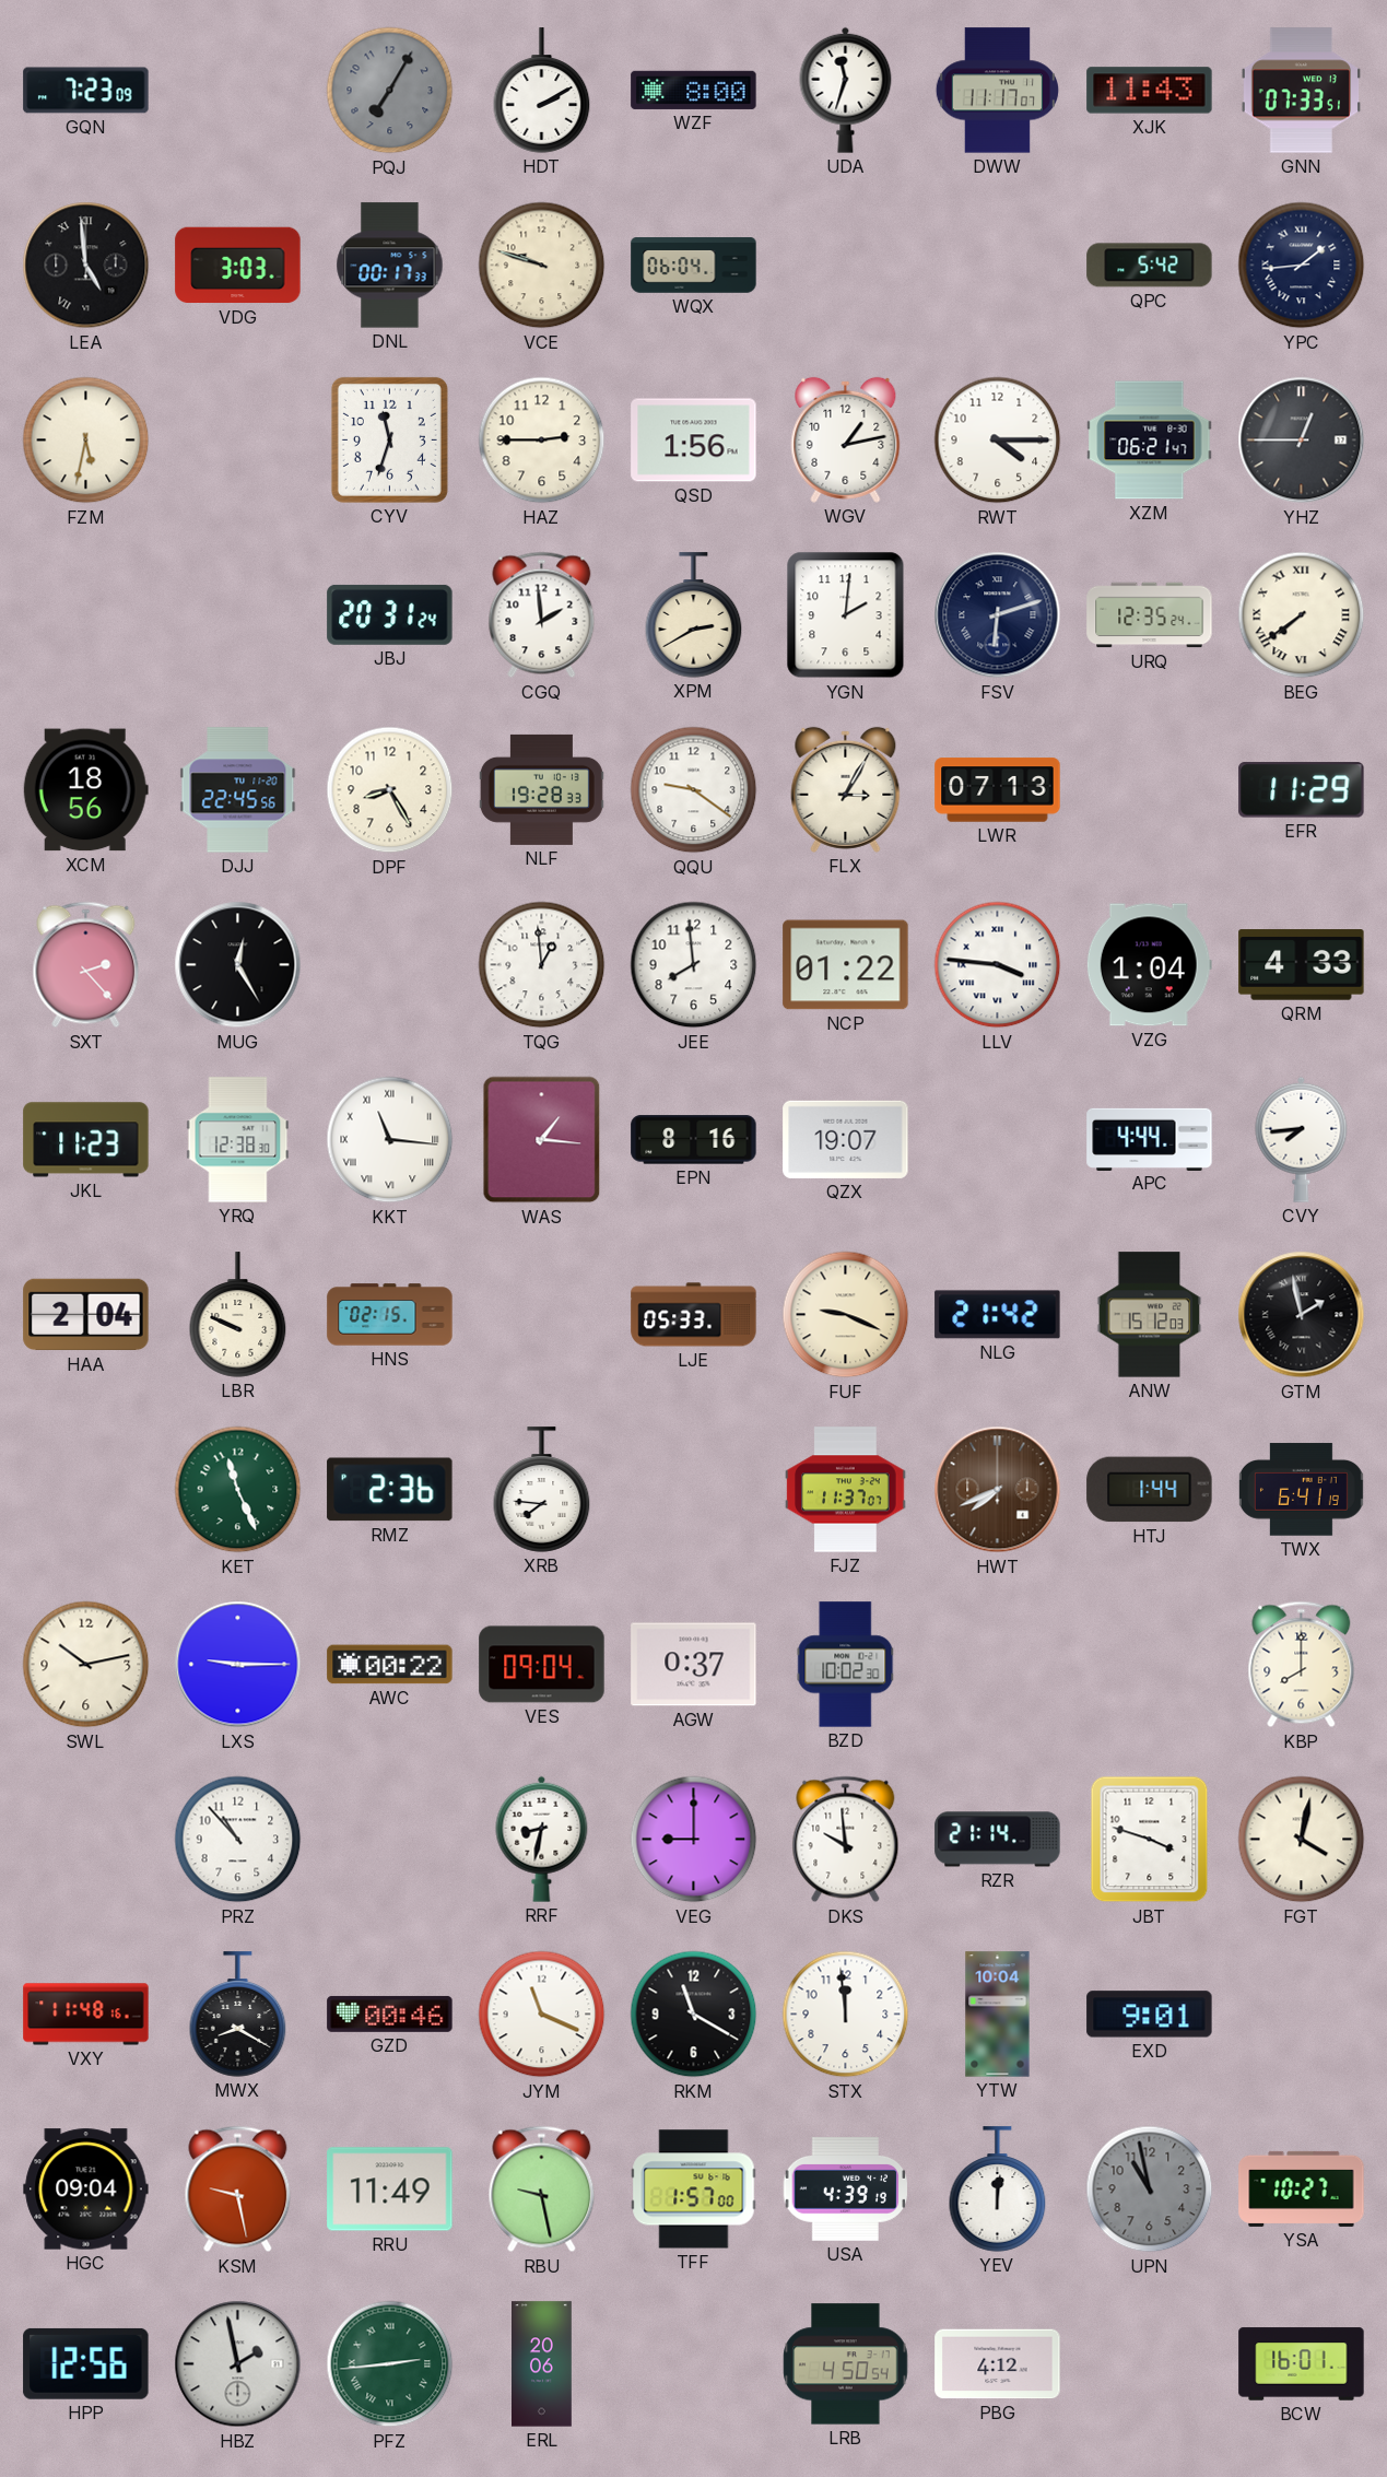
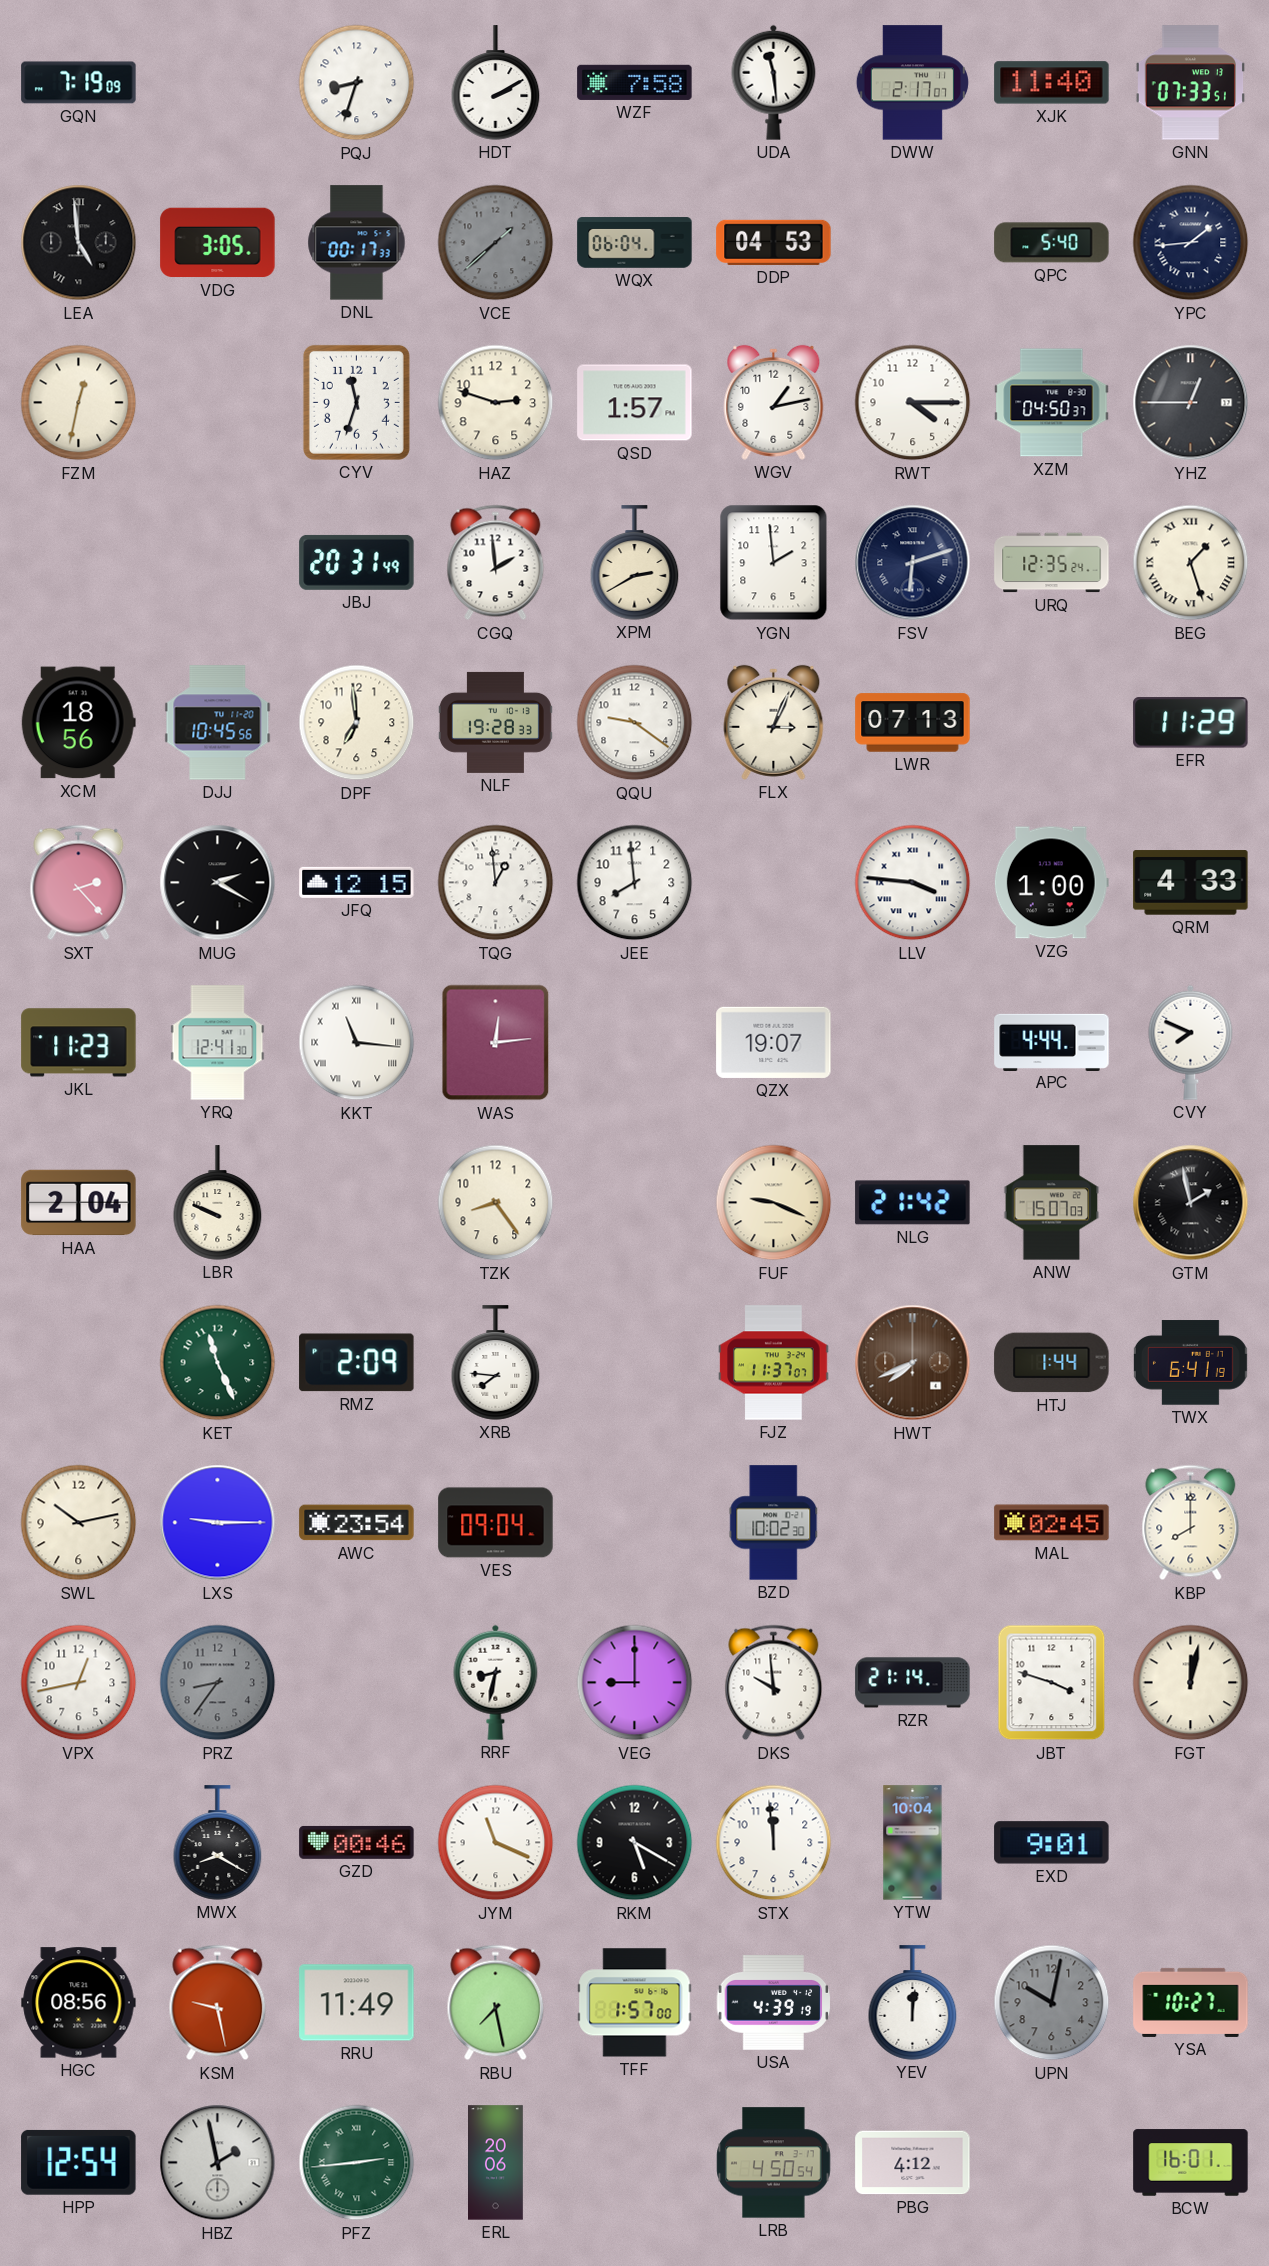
GQN: 7:23 -> 7:19 (79, 83)
PQJ: 7:05 -> 8:33 (357, 83)
PQJ dial: grey -> white (357, 83)
WZF: 8:00 -> 7:58 (635, 82)
UDA: 11:33 -> 11:29 (774, 82)
DWW: 11:17 -> 2:17 (912, 83)
XJK: 11:43 -> 11:40 (1052, 83)
VDG: 3:03 -> 3:05 (218, 243)
VCE: 9:48 -> 1:38 (496, 243)
VCE dial: cream -> grey (496, 243)
DDP: none -> 04:53 (774, 242)
QPC: 5:42 -> 5:40 (1052, 243)
FZM: 5:32 -> 12:32 (79, 403)
HAZ: 2:45 -> 2:48 (496, 403)
QSD: 1:56 -> 1:57 (635, 403)
XZM: 06:21 -> 04:50 (1052, 403)
JBJ: 20:31:24 -> 20:31:49 (357, 562)
YGN: 2:01 -> 1:59 (774, 563)
BEG: 7:39 -> 1:27 (1191, 563)
DJJ: 22:45 -> 10:45 (218, 723)
DPF: 8:25 -> 6:59 (357, 723)
FLX: 3:05 -> 3:04 (774, 722)
MUG: 12:25 -> 2:20 (218, 883)
JFQ: none -> 12:15 (357, 882)
NCP: 01:22 -> none (846, 965)
VZG: 1:04 -> 1:00 (1051, 883)
YRQ: 12:38 -> 12:41 (218, 1043)
WAS: 1:16 -> 12:14 (496, 1043)
EPN: 8:16 -> none (694, 1140)
CVY: 7:44 -> 7:49 (1191, 1042)
HNS: 02:15 -> none (390, 1315)
TZK: none -> 8:24 (496, 1203)
LJE: 05:33 -> none (694, 1315)
ANW: 15:12 -> 15:07 (1052, 1203)
RMZ: 2:36 -> 2:09 (357, 1363)
AWC: 00:22 -> 23:54 (357, 1523)
AGW: 0:37 -> none (694, 1665)
MAL: none -> 02:45 (1052, 1523)
VPX: none -> 12:43 (79, 1683)
PRZ: 10:53 -> 8:36 (218, 1683)
PRZ dial: white -> grey (218, 1683)
FGT: 4:02 -> 12:02 (1191, 1683)
VXY: 11:48 -> none (86, 2015)
RKM: 11:20 -> 5:20 (635, 1843)
HGC: 09:04 -> 08:56 (79, 2003)
RBU: 9:28 -> 7:28 (496, 2003)
UPN: 10:58 -> 10:02 (1052, 2003)
HPP: 12:56 -> 12:54 (79, 2162)
